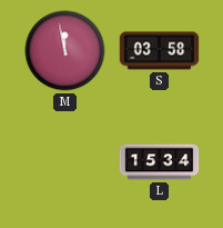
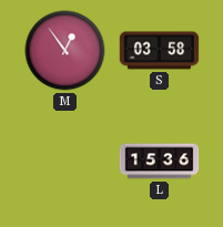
M: 11:58 -> 12:54 (65, 51)
L: 15:34 -> 15:36 (160, 162)
